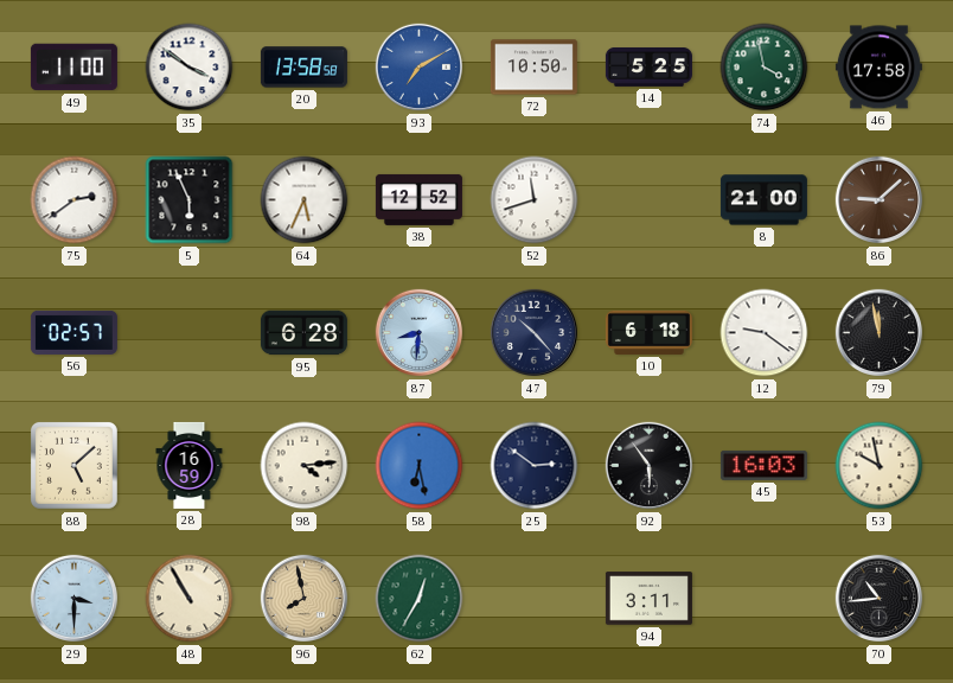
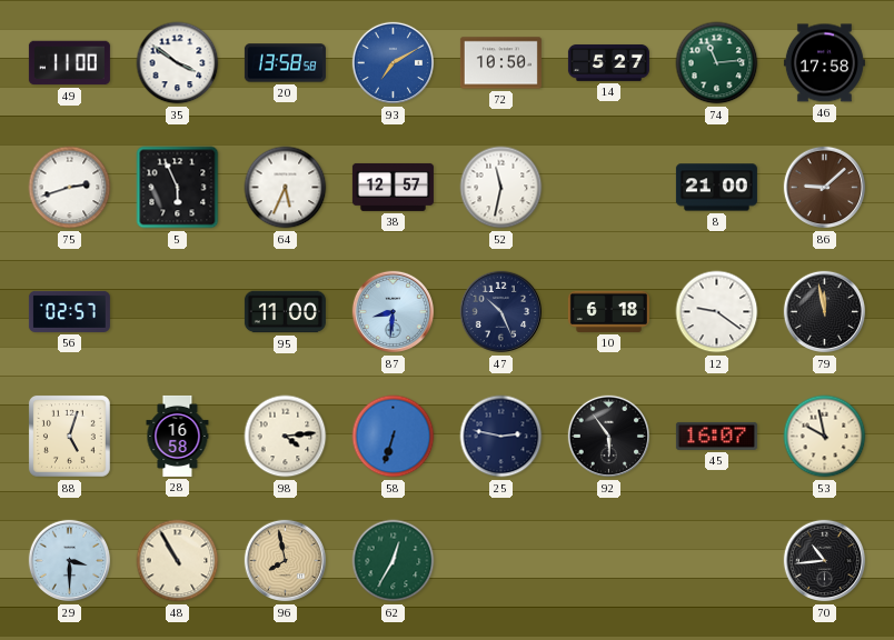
14: 5:25 -> 5:27 (608, 62)
74: 3:58 -> 11:14 (717, 63)
75: 2:39 -> 2:42 (70, 188)
38: 12:52 -> 12:57 (393, 187)
52: 11:42 -> 11:32 (501, 188)
95: 6:28 -> 11:00 (285, 312)
47: 10:23 -> 10:26 (501, 312)
88: 5:08 -> 5:03 (69, 436)
28: 16:59 -> 16:58 (178, 436)
58: 6:28 -> 6:33 (394, 437)
25: 2:51 -> 2:47 (501, 437)
45: 16:03 -> 16:07 (716, 436)
94: 3:11 -> none (648, 599)
